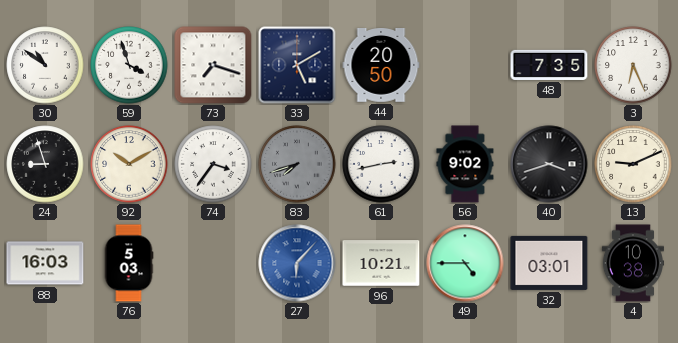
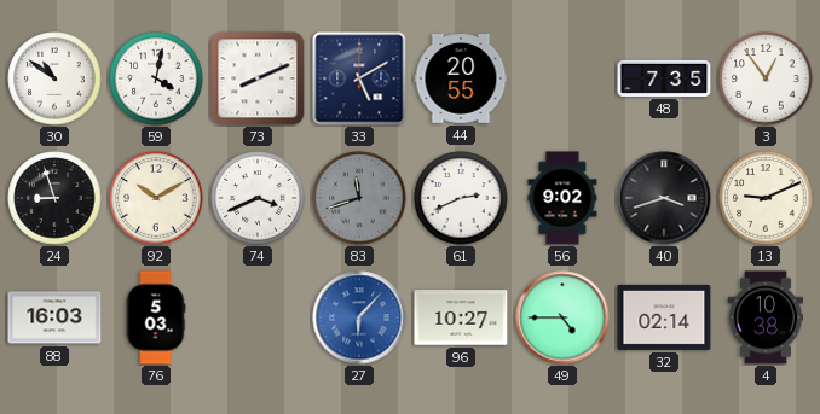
59: 3:57 -> 4:02 (156, 78)
73: 7:18 -> 8:11 (258, 78)
44: 20:50 -> 20:55 (461, 80)
3: 6:26 -> 12:54 (766, 78)
74: 3:36 -> 3:41 (258, 198)
83: 7:42 -> 11:42 (359, 198)
61: 2:43 -> 2:41 (461, 198)
96: 10:21 -> 10:27 (461, 317)
32: 03:01 -> 02:14 (664, 317)
